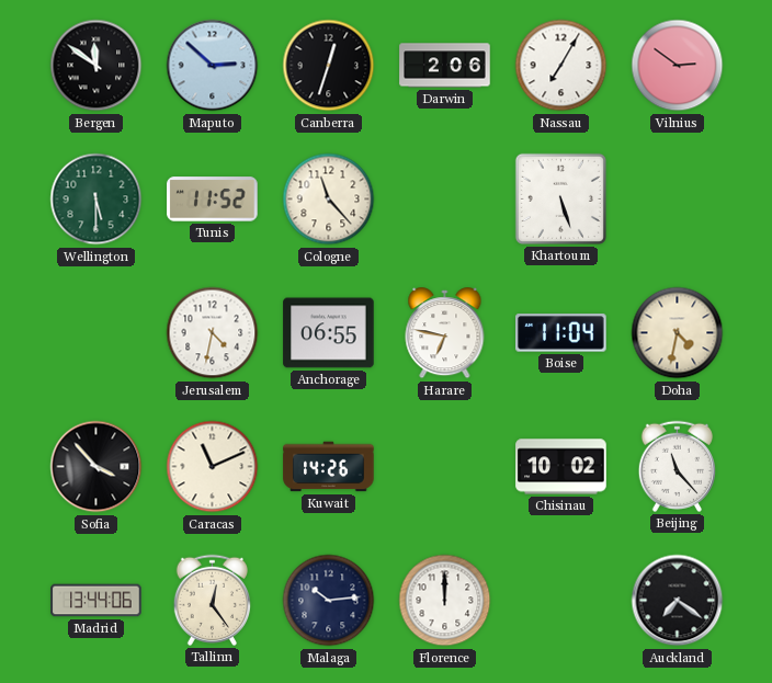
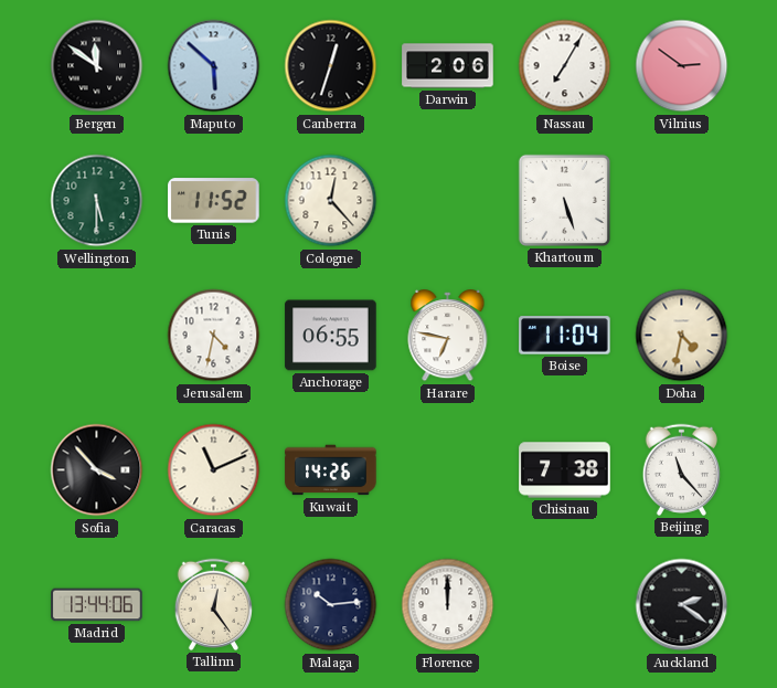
Maputo: 2:52 -> 5:52 (214, 66)
Cologne: 11:23 -> 12:23 (331, 201)
Chisinau: 10:02 -> 7:38 (565, 470)
Auckland: 7:21 -> 2:21 (682, 605)
